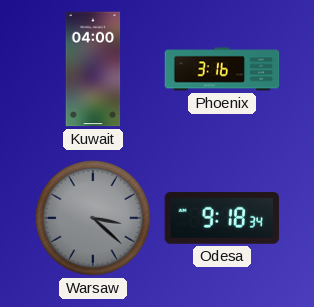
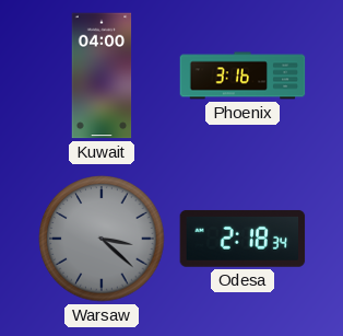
Odesa: 9:18 -> 2:18 (243, 239)
